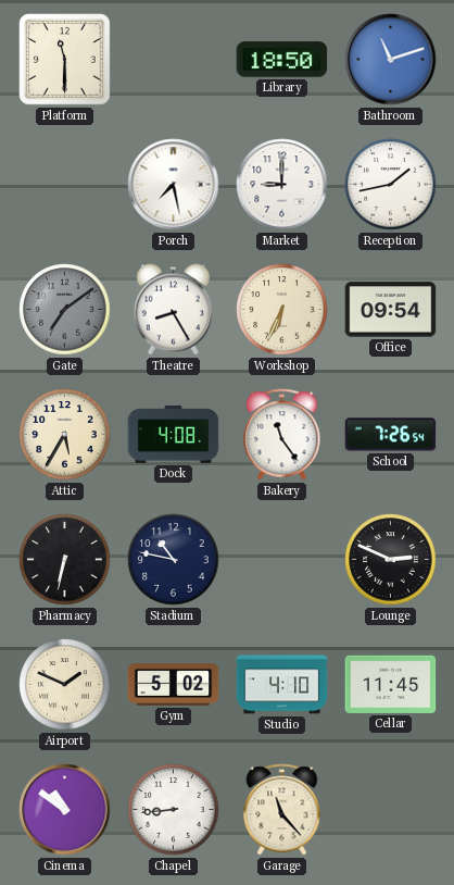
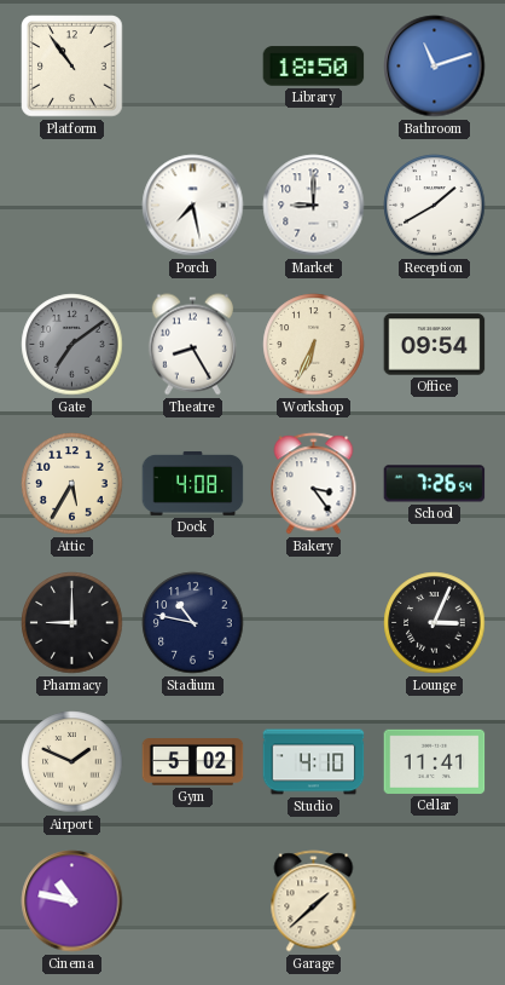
Platform: 11:30 -> 10:54 (72, 67)
Reception: 1:43 -> 1:40 (435, 206)
Bakery: 11:24 -> 3:24 (314, 484)
Pharmacy: 6:32 -> 9:00 (72, 623)
Lounge: 2:49 -> 3:04 (435, 623)
Cellar: 11:45 -> 11:41 (435, 761)
Cinema: 10:51 -> 10:47 (72, 902)
Chapel: 8:44 -> none (174, 810)
Garage: 11:23 -> 1:38 (314, 902)
